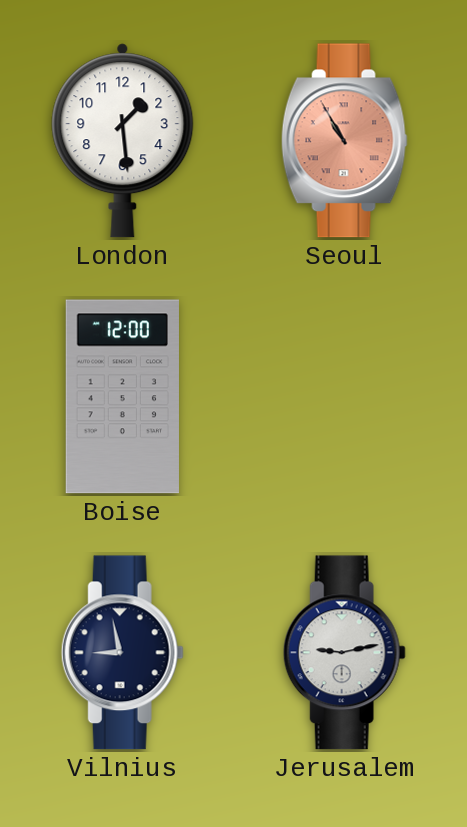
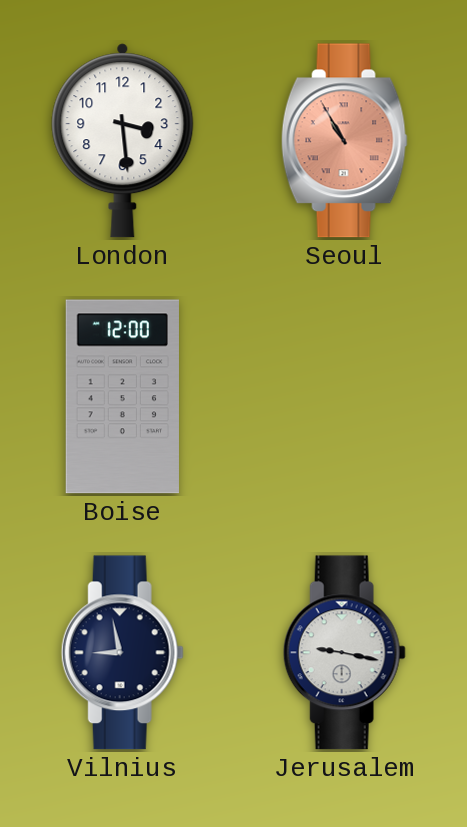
London: 1:29 -> 3:29 (123, 141)
Jerusalem: 9:13 -> 9:17 (344, 653)
